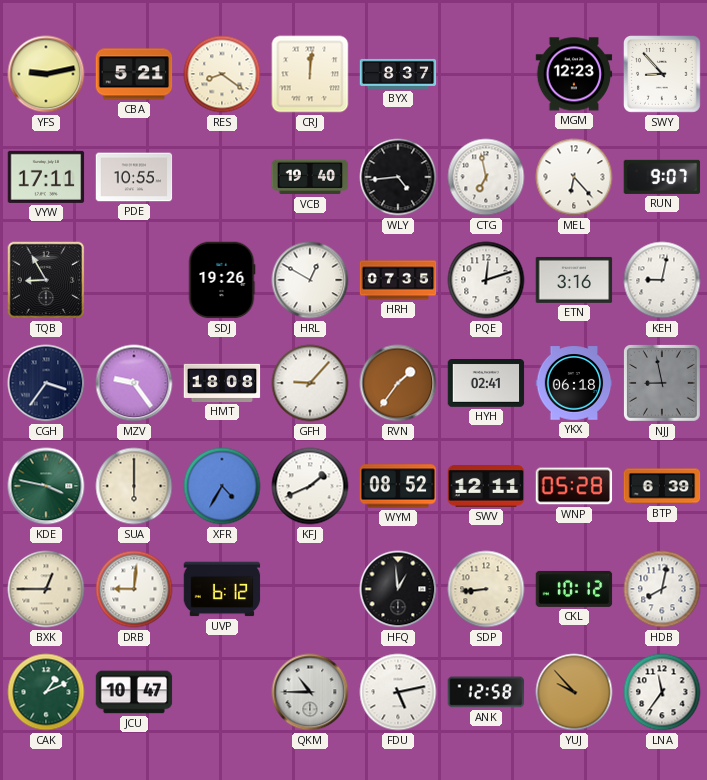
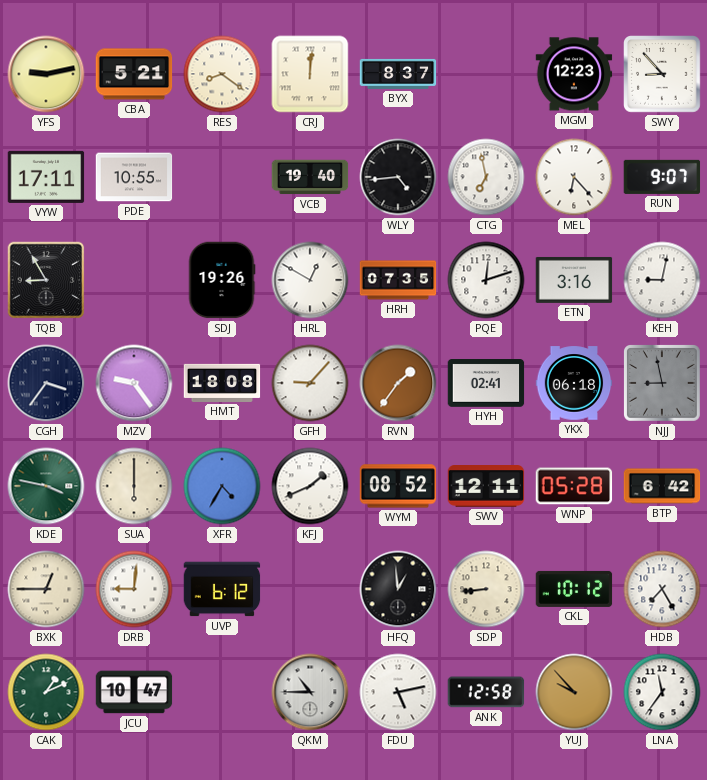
BTP: 6:39 -> 6:42 (662, 486)
HDB: 8:02 -> 7:25 (662, 589)
